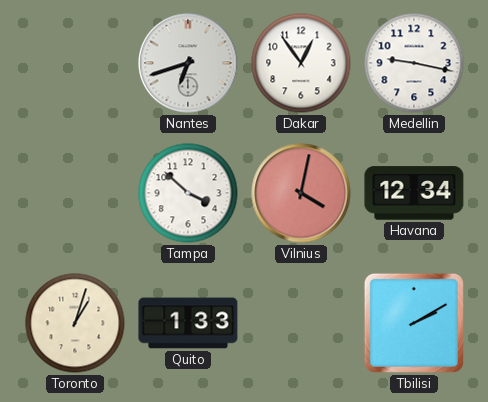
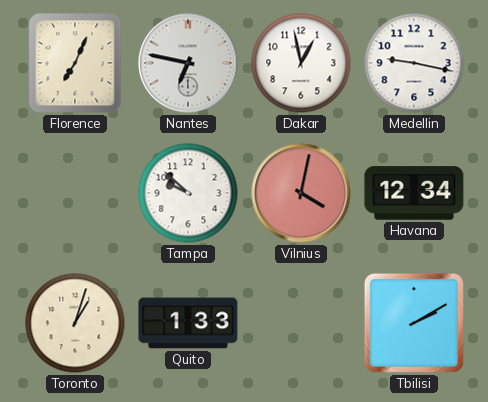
Florence: none -> 7:04 (75, 63)
Nantes: 6:42 -> 6:47 (188, 63)
Dakar: 12:54 -> 12:58 (301, 63)
Tampa: 3:52 -> 9:52 (188, 193)
